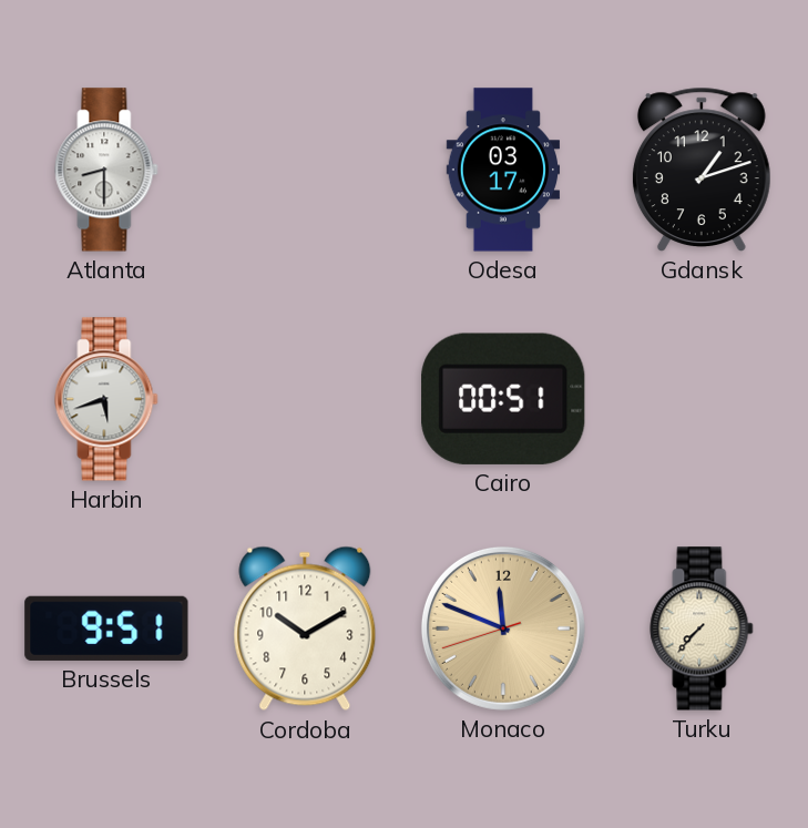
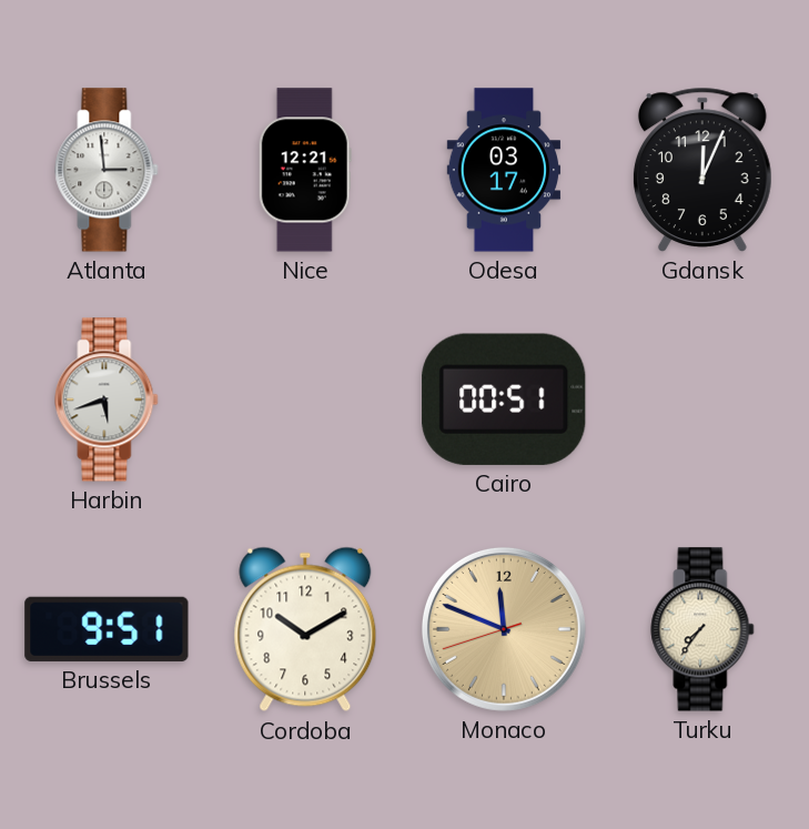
Atlanta: 8:30 -> 2:59 (107, 170)
Nice: none -> 12:21 (305, 170)
Gdansk: 1:12 -> 12:04 (702, 170)
Turku: 7:37 -> 7:36 (702, 629)
